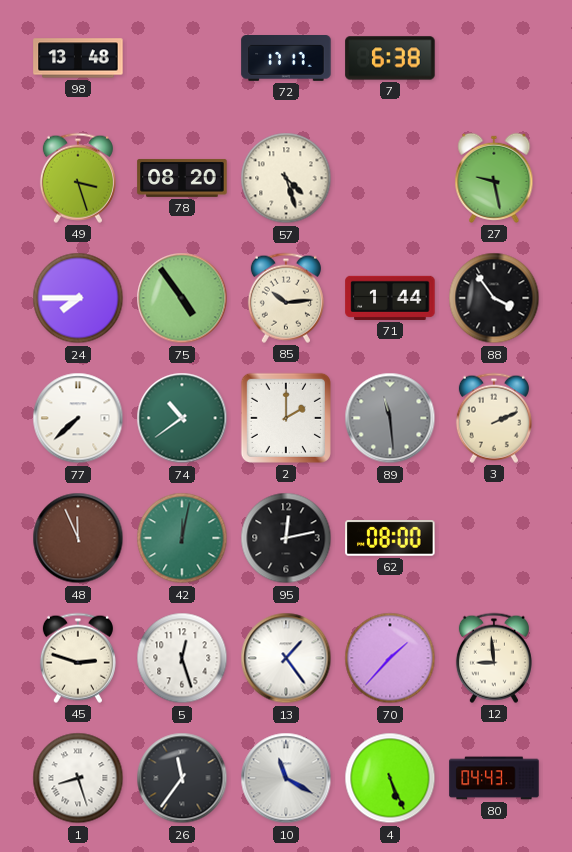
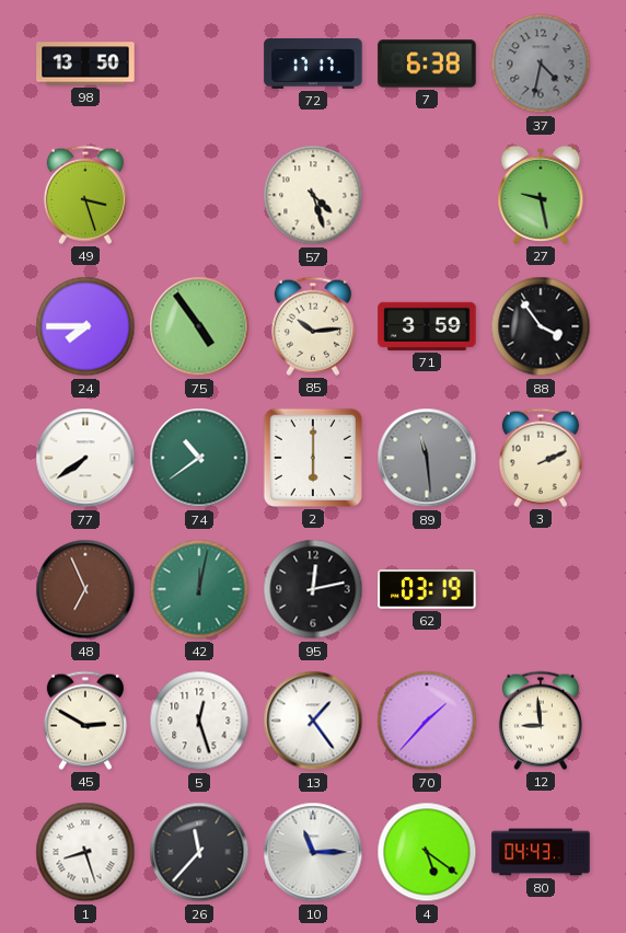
98: 13:48 -> 13:50 (85, 64)
37: none -> 4:32 (541, 64)
78: 08:20 -> none (182, 178)
71: 1:44 -> 3:59 (427, 326)
77: 7:38 -> 7:39 (85, 458)
2: 2:00 -> 6:00 (313, 458)
48: 11:56 -> 6:56 (85, 589)
62: 08:00 -> 03:19 (427, 590)
45: 2:48 -> 2:50 (85, 721)
26: 11:36 -> 11:37 (199, 852)
10: 11:20 -> 11:15 (313, 852)
4: 5:26 -> 5:21 (427, 852)
